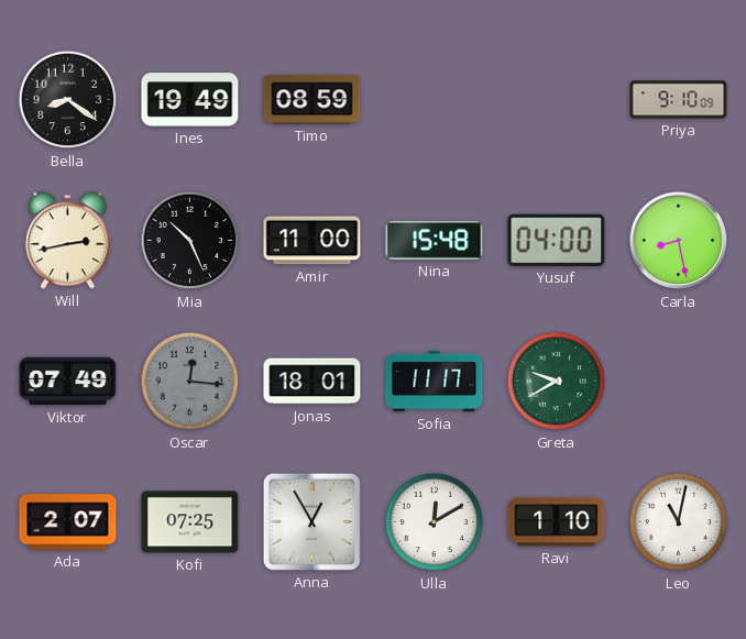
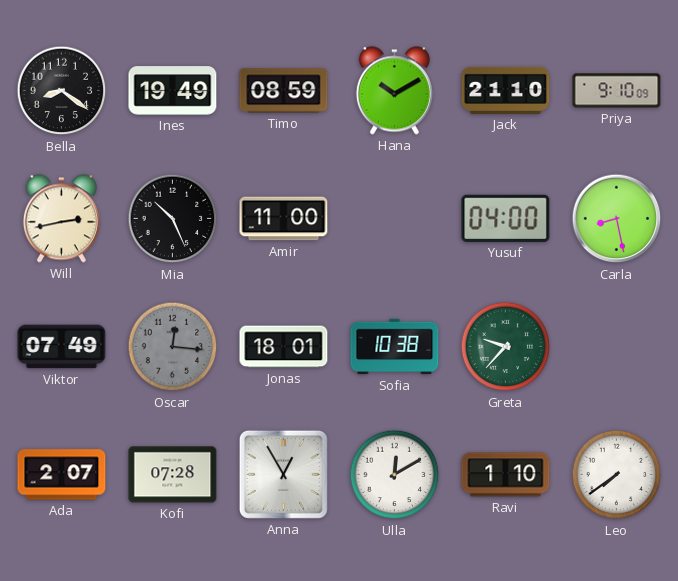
Hana: none -> 10:10 (394, 91)
Jack: none -> 21:10 (506, 90)
Nina: 15:48 -> none (435, 240)
Sofia: 11:17 -> 10:38 (395, 347)
Greta: 9:40 -> 9:37 (506, 347)
Kofi: 07:25 -> 07:28 (173, 475)
Leo: 11:02 -> 7:39 (617, 475)
